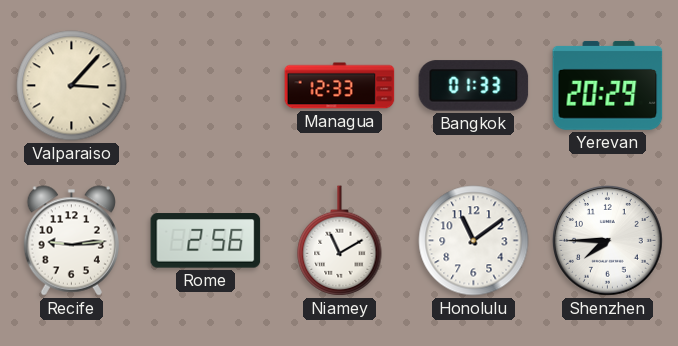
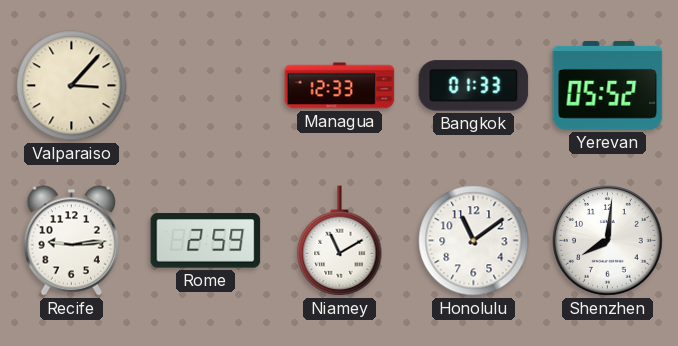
Yerevan: 20:29 -> 05:52 (608, 85)
Rome: 2:56 -> 2:59 (206, 241)
Shenzhen: 7:45 -> 8:01 (607, 240)
